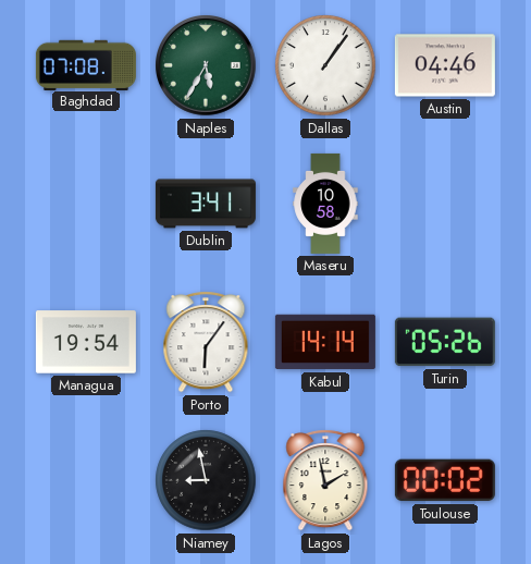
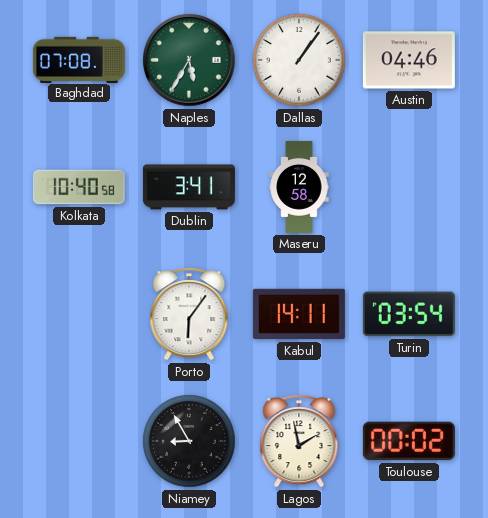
Kolkata: none -> 10:40 (79, 187)
Maseru: 10:58 -> 12:58 (299, 187)
Managua: 19:54 -> none (86, 342)
Kabul: 14:14 -> 14:11 (299, 314)
Turin: 05:26 -> 03:54 (409, 314)
Niamey: 8:58 -> 8:55 (189, 441)
